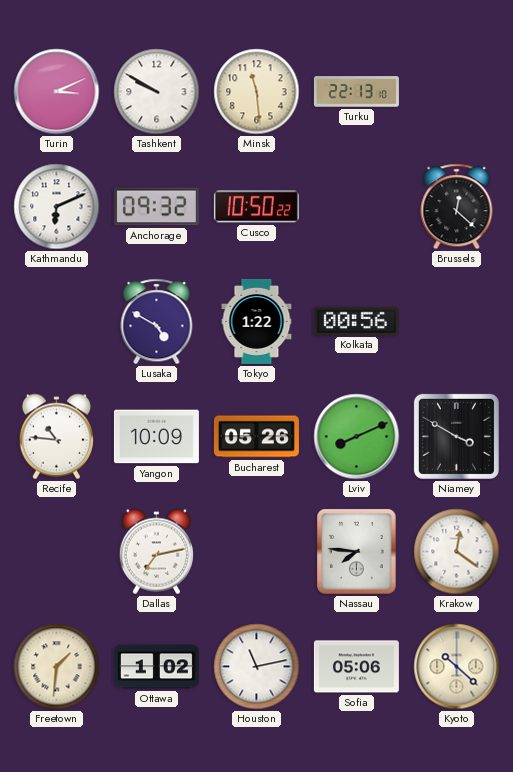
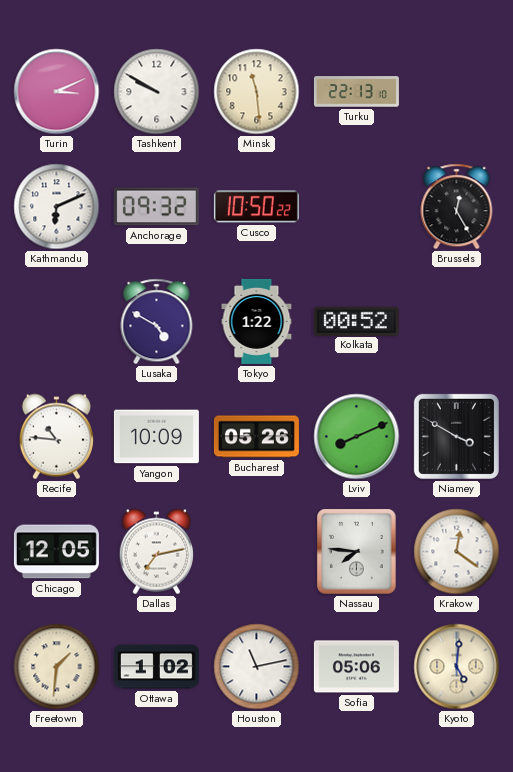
Brussels: 12:22 -> 12:25 (457, 207)
Kolkata: 00:56 -> 00:52 (356, 321)
Chicago: none -> 12:05 (56, 552)
Kyoto: 10:22 -> 5:01 (457, 667)
